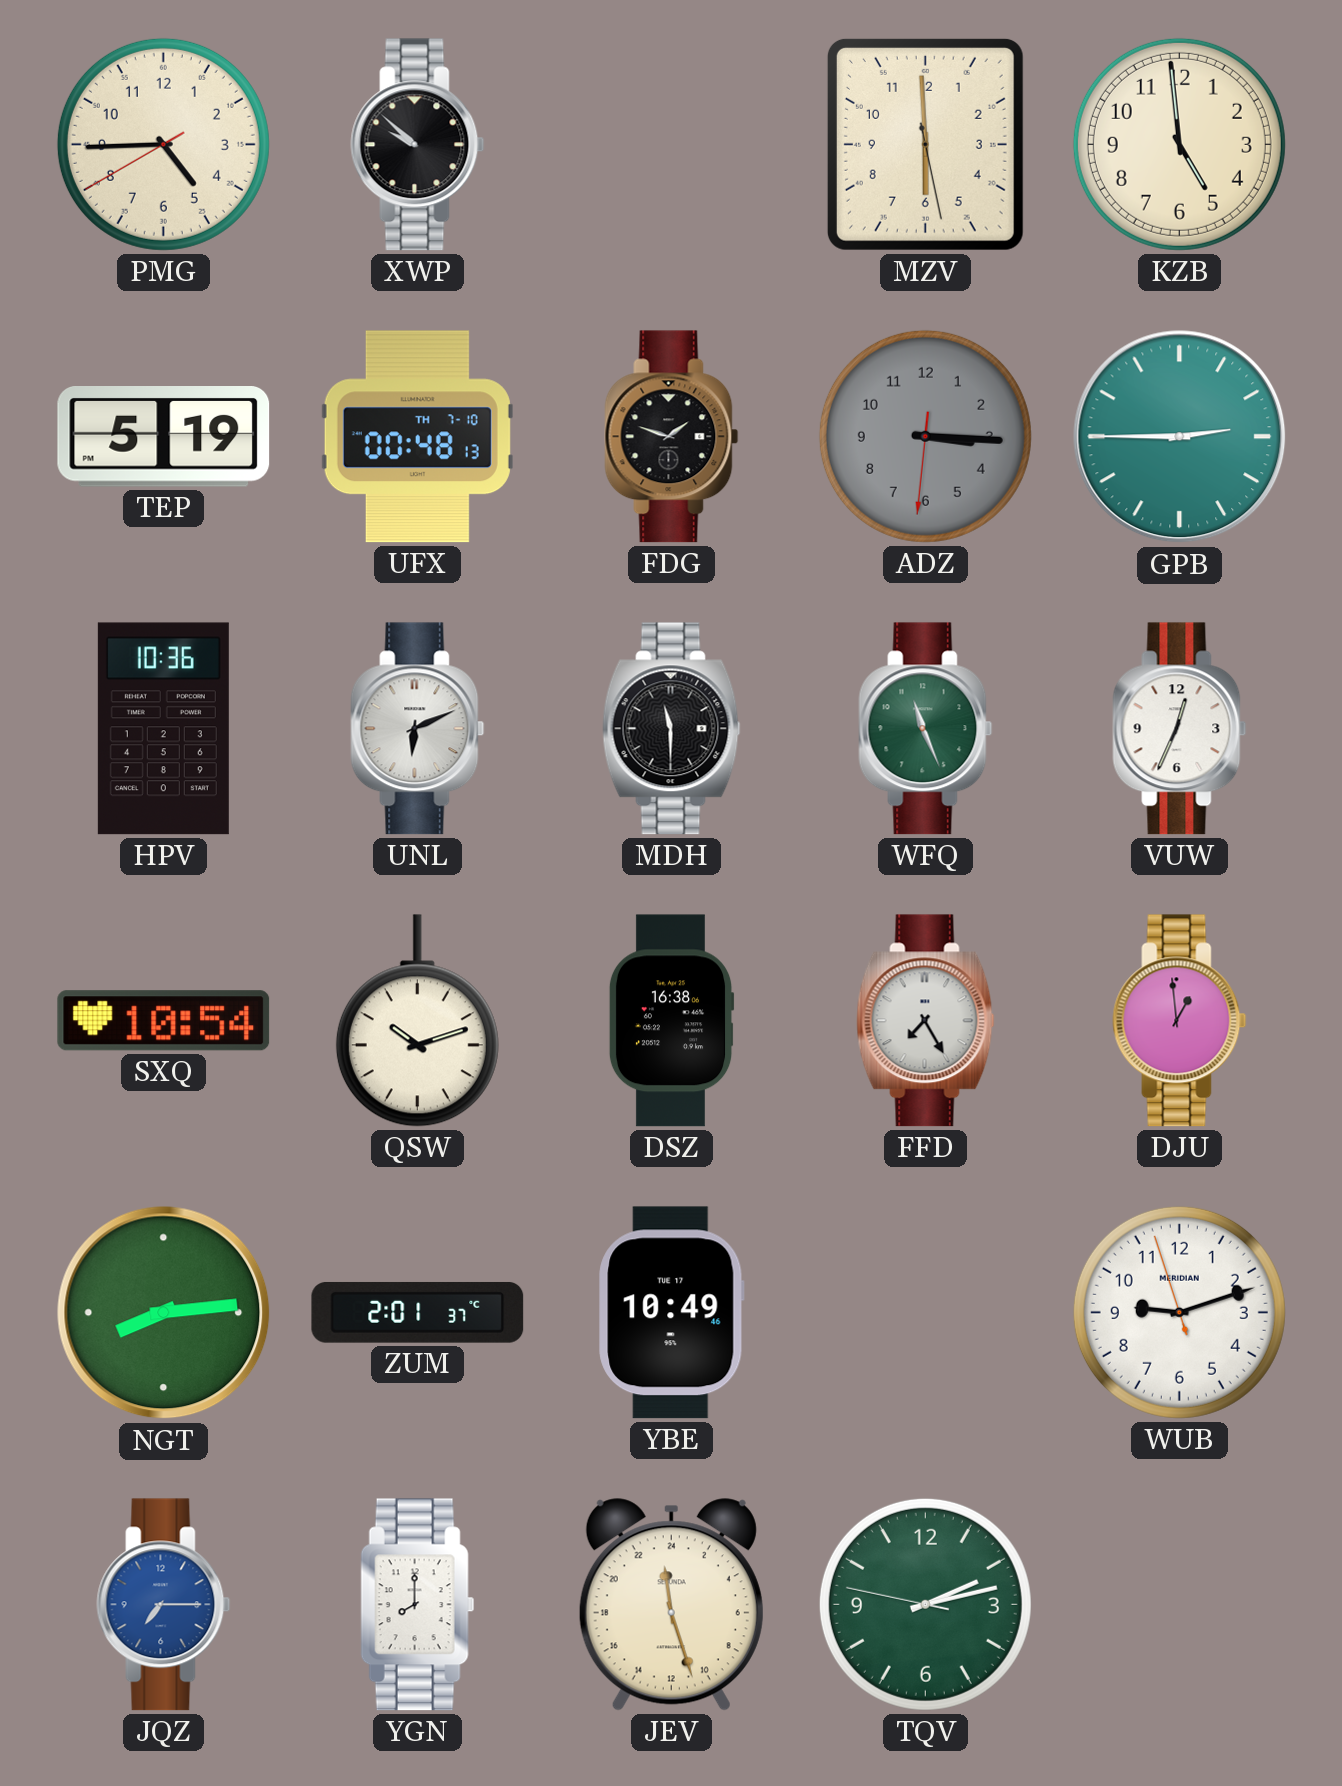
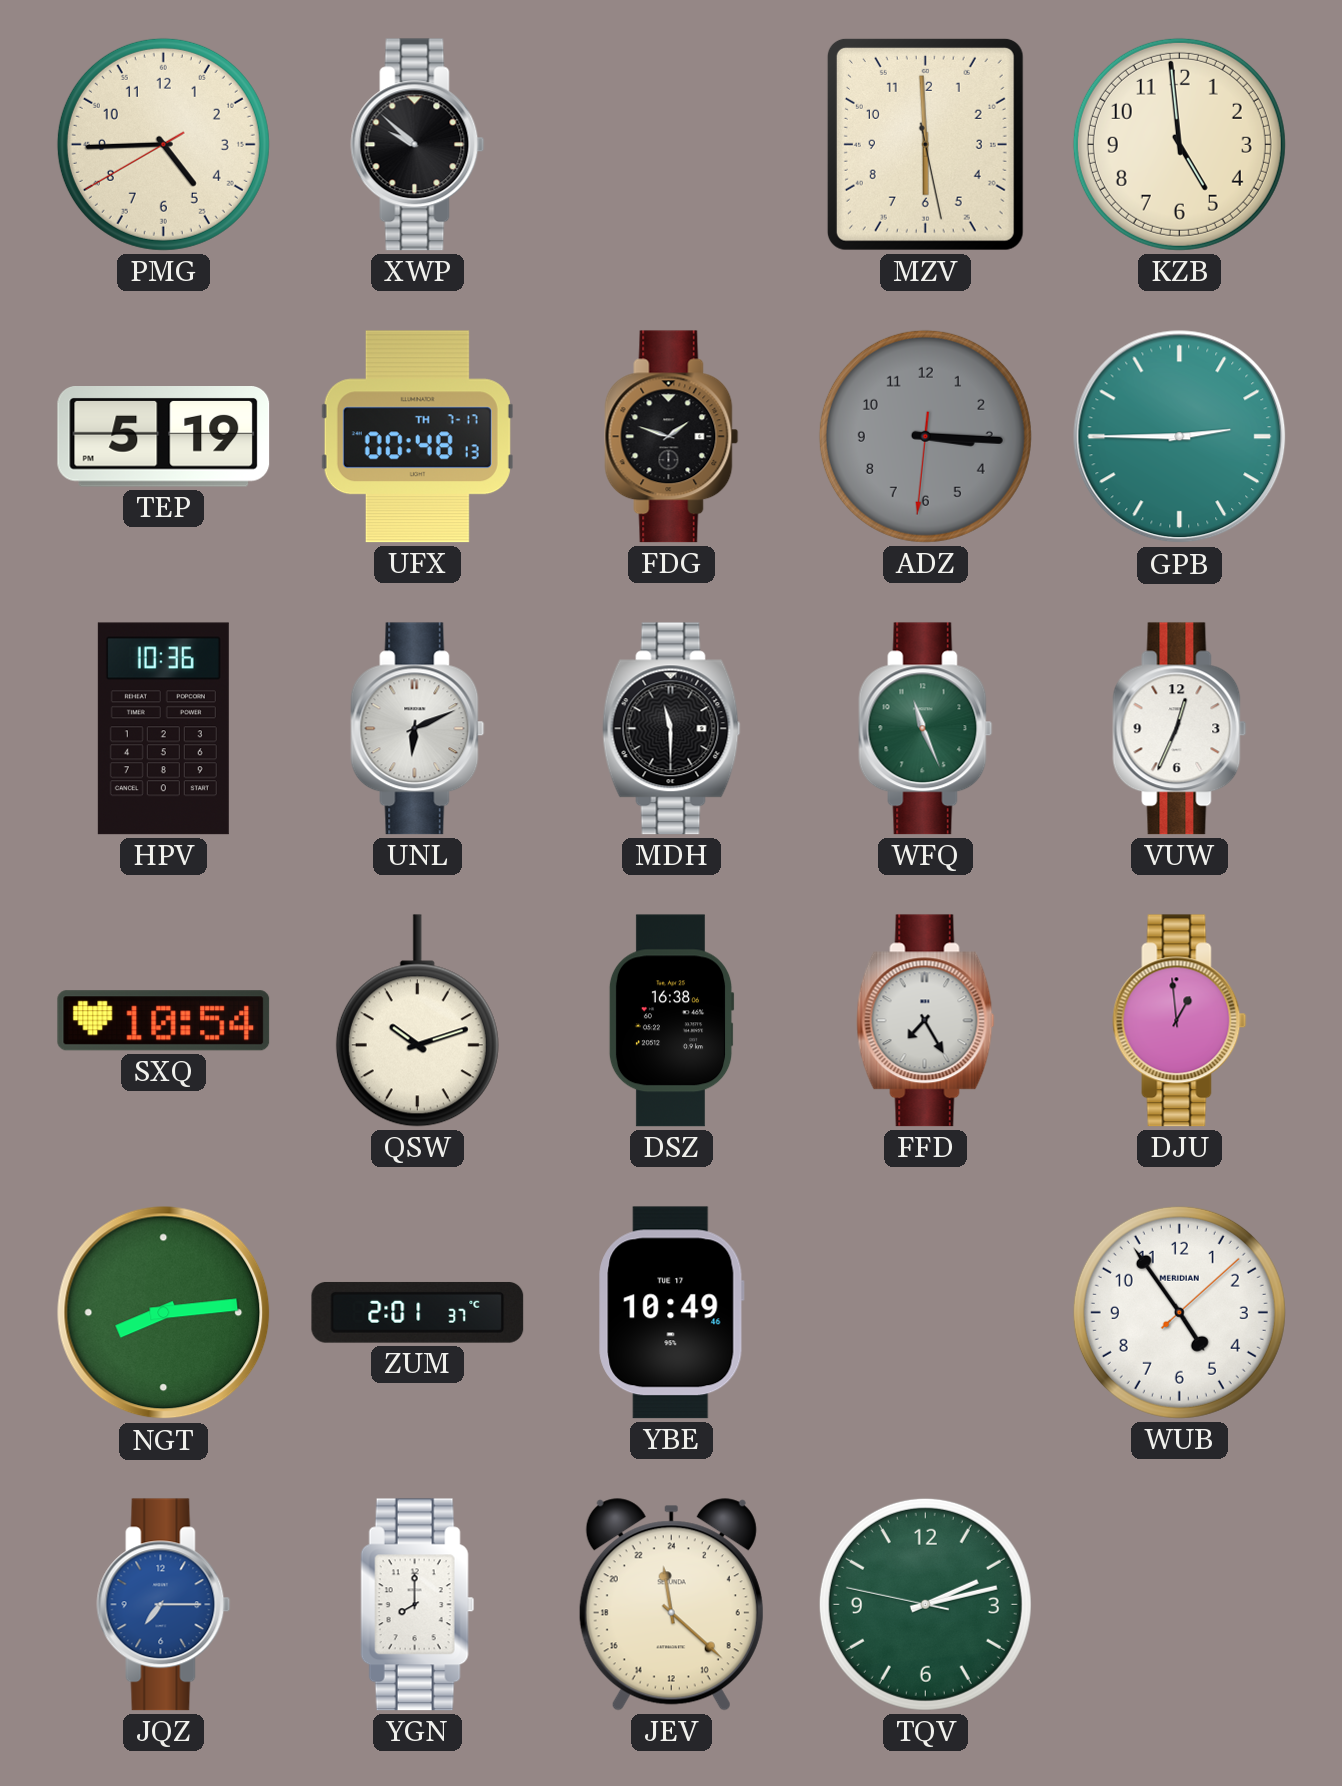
UFX date: TH 7-10 -> TH 7-17 (417, 437)
WUB: 9:11 -> 4:54 (1179, 1312)
JEV: 23:27 -> 23:22 (671, 1605)
